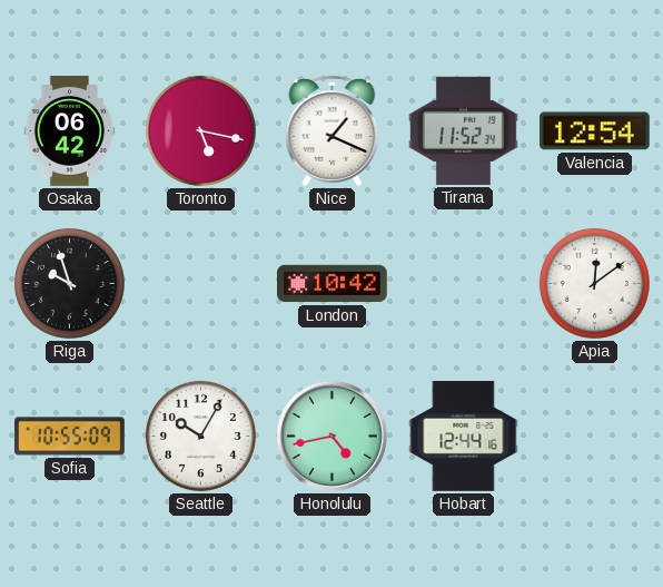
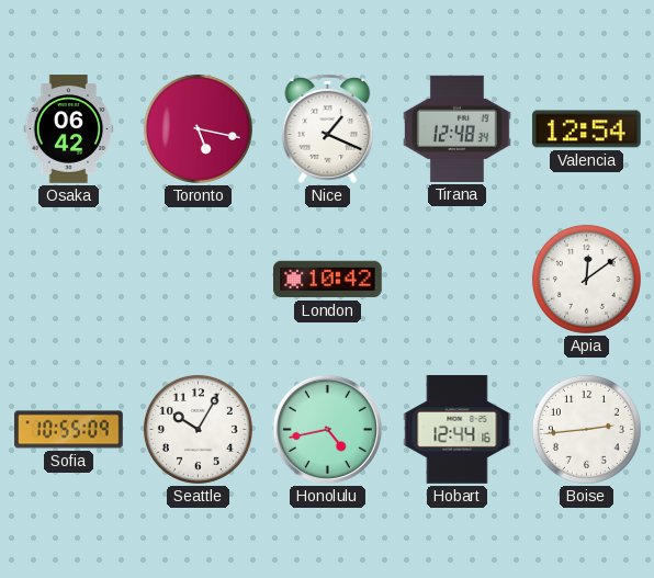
Tirana: 11:52 -> 12:48 (458, 128)
Riga: 9:57 -> none (69, 283)
Boise: none -> 2:44 (586, 429)
